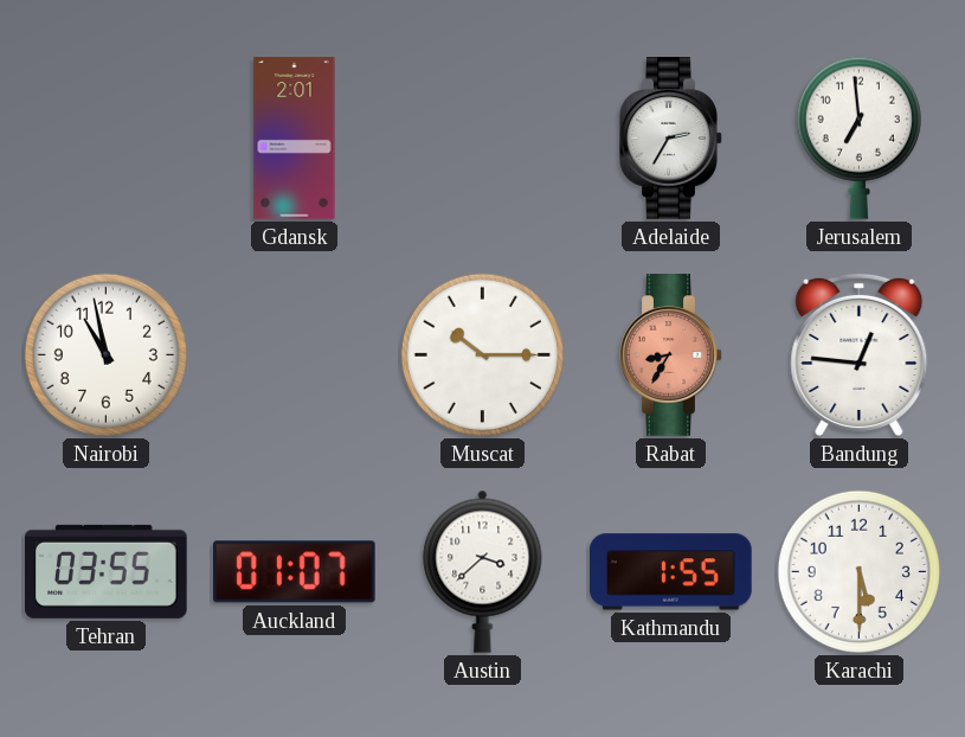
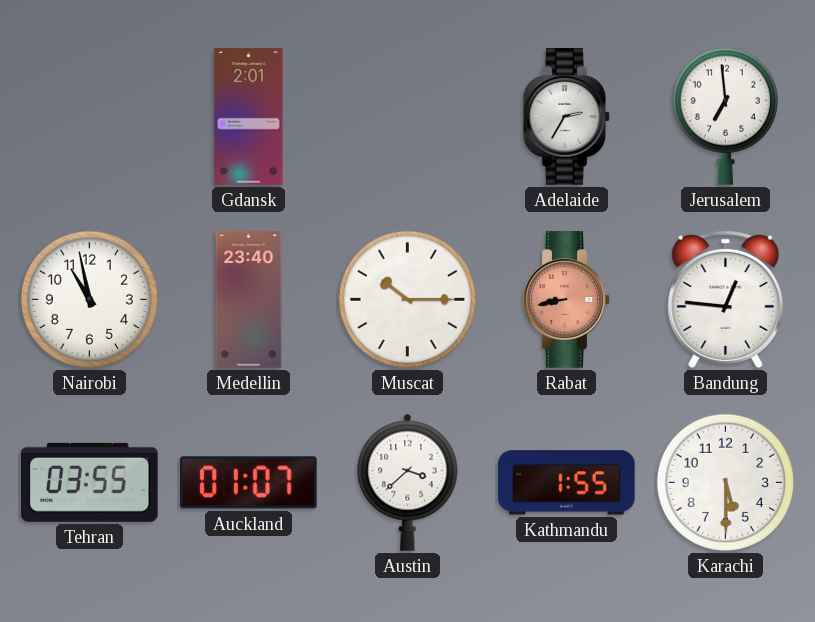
Medellin: none -> 23:40 (249, 300)
Rabat: 8:35 -> 8:43 (567, 300)
